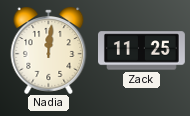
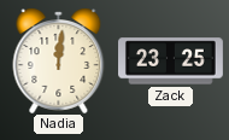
Zack: 11:25 -> 23:25 (171, 62)
